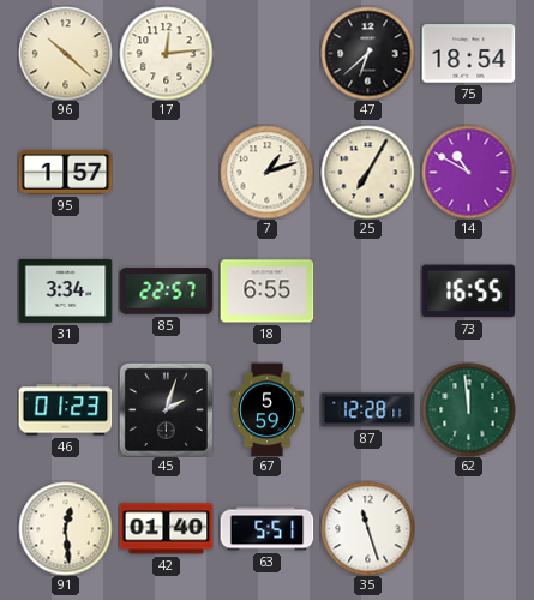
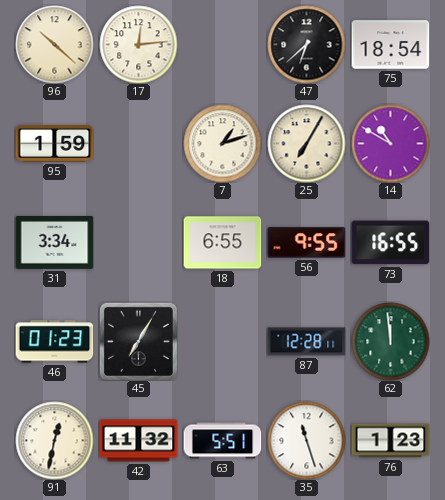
95: 1:57 -> 1:59 (54, 144)
85: 22:57 -> none (166, 292)
56: none -> 9:55 (306, 243)
45: 2:03 -> 7:05 (138, 341)
67: 5:59 -> none (268, 409)
91: 12:29 -> 12:32 (54, 440)
42: 01:40 -> 11:32 (138, 441)
76: none -> 1:23 (390, 441)
